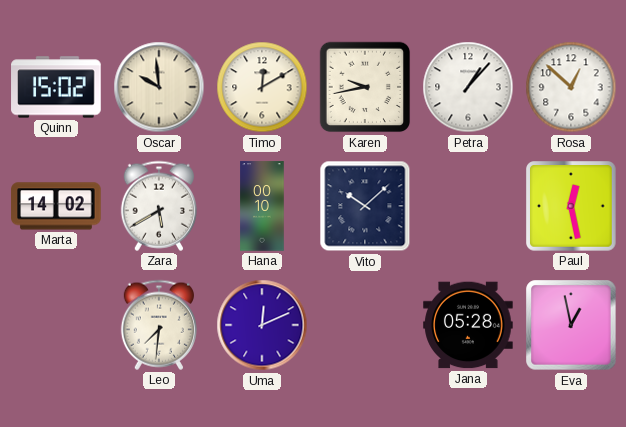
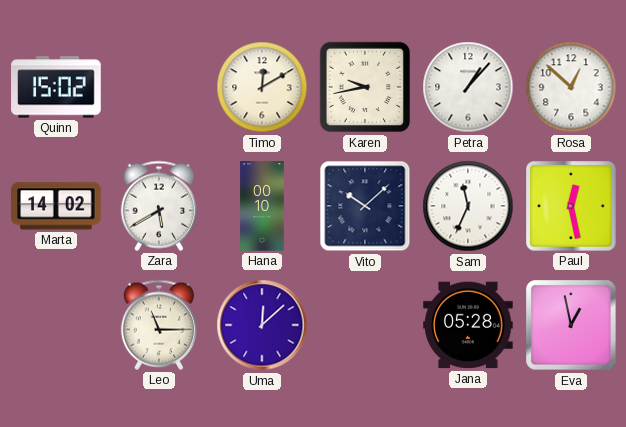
Oscar: 9:59 -> none (159, 87)
Sam: none -> 11:34 (468, 206)
Leo: 7:31 -> 11:15 (159, 325)
Uma: 12:11 -> 12:08 (262, 325)
